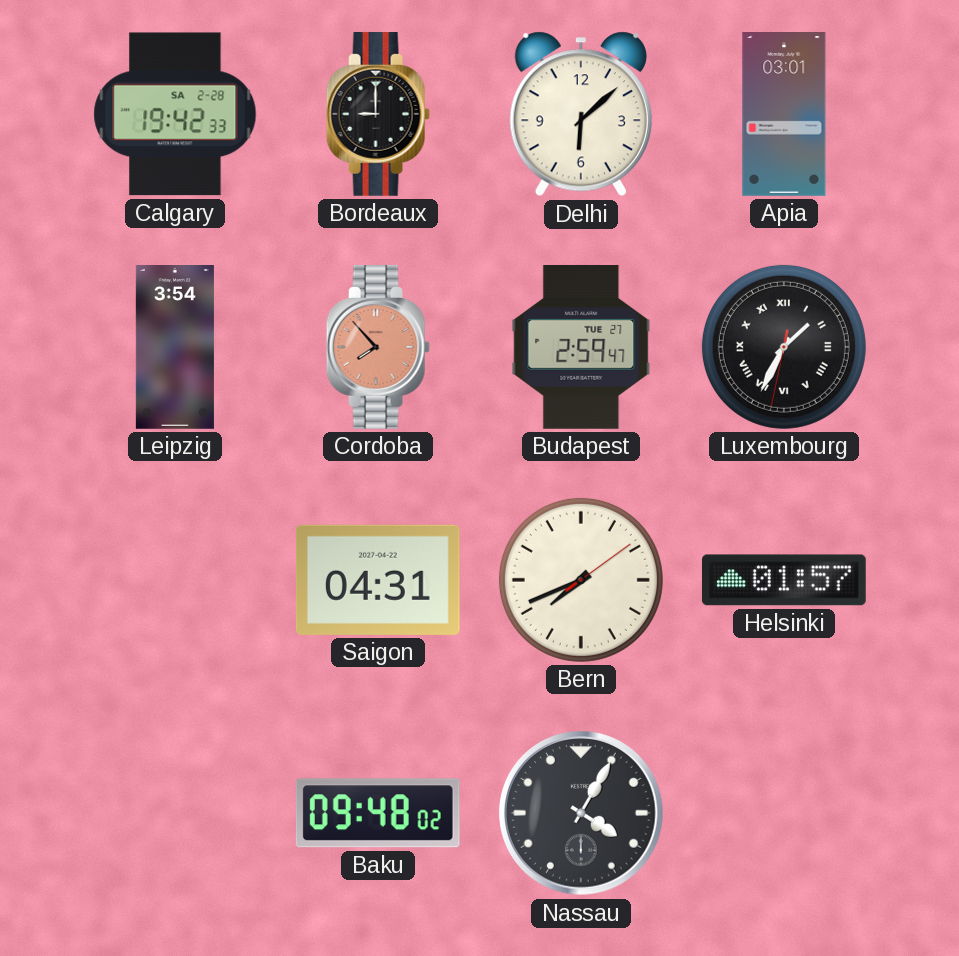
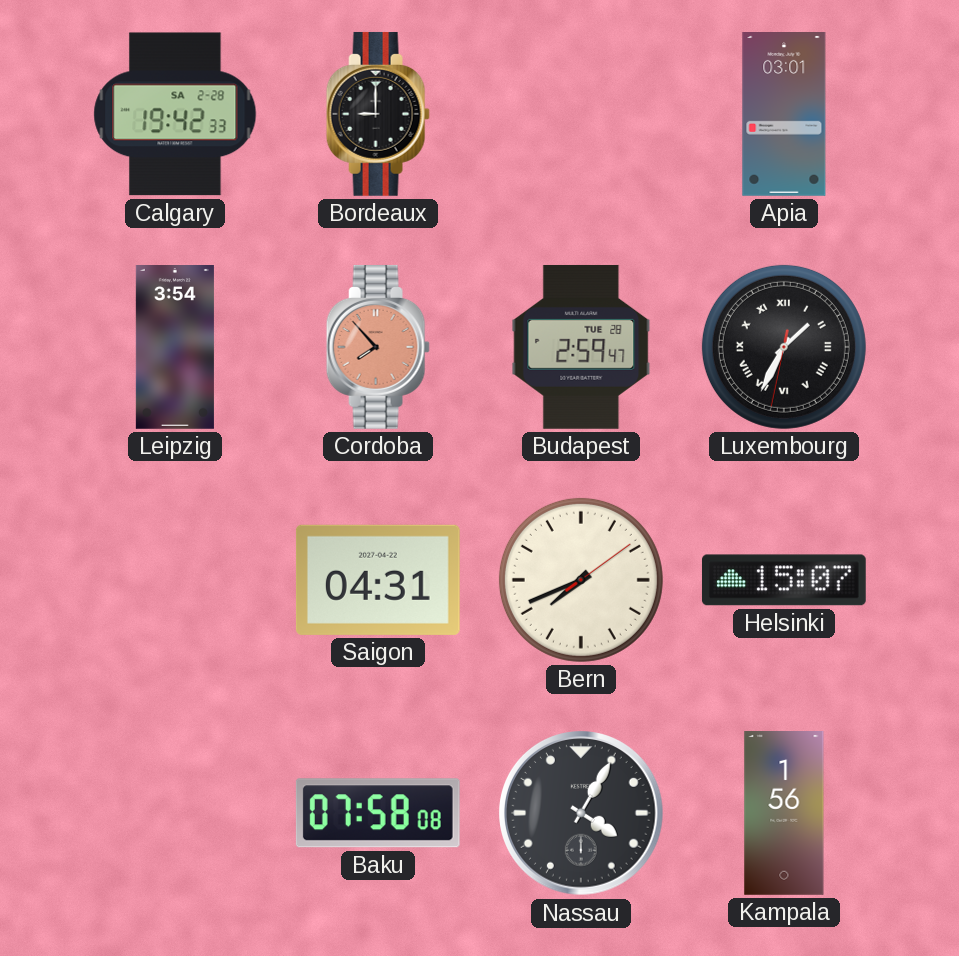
Delhi: 6:08 -> none (581, 114)
Budapest date: TUE 27 -> TUE 28 (581, 347)
Helsinki: 01:57 -> 15:07 (784, 580)
Baku: 09:48 -> 07:58 (378, 813)
Kampala: none -> 1:56 (784, 814)
